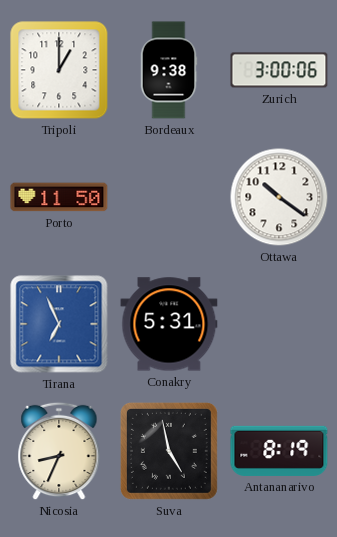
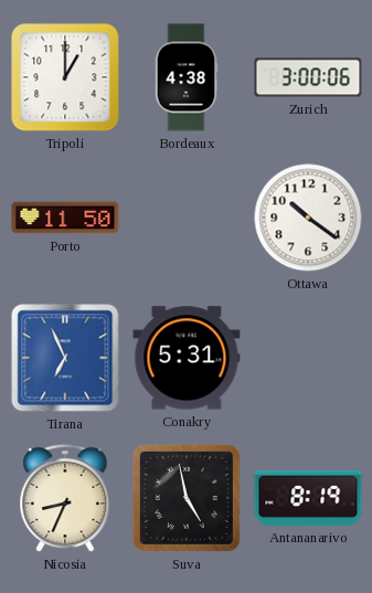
Bordeaux: 9:38 -> 4:38 (187, 77)
